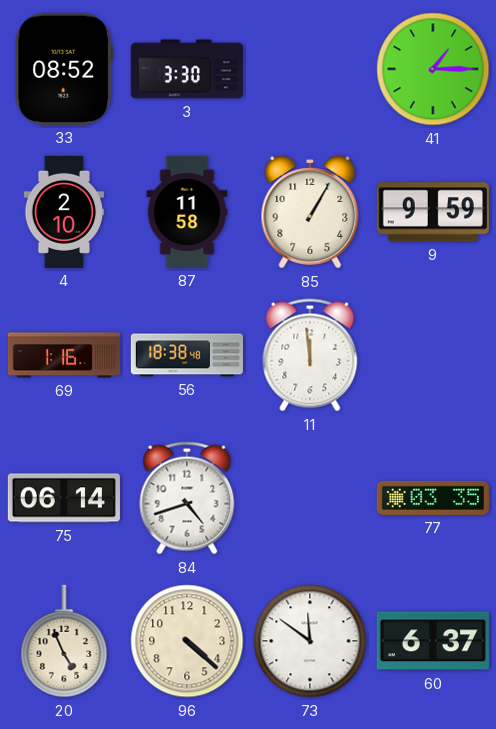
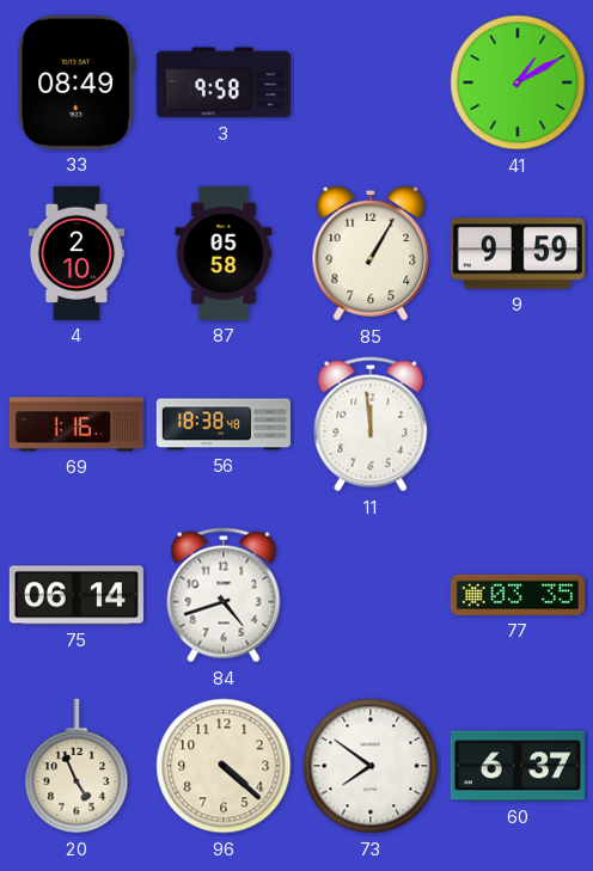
33: 08:52 -> 08:49 (75, 82)
3: 3:30 -> 9:58 (224, 82)
41: 1:15 -> 1:10 (518, 82)
87: 11:58 -> 05:58 (224, 253)
73: 11:51 -> 7:51 (371, 766)
